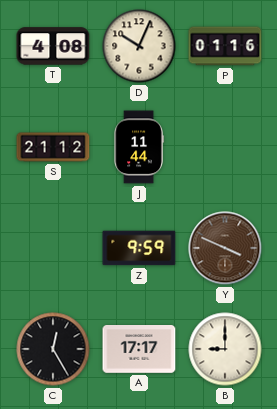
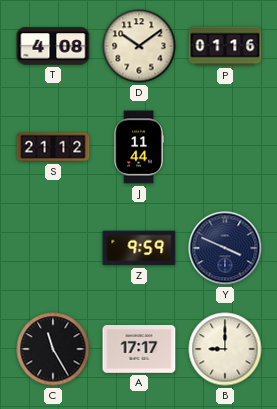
D: 10:04 -> 10:09 (139, 46)
Y dial: brown -> navy (225, 248)
C: 12:25 -> 11:25 (53, 349)
